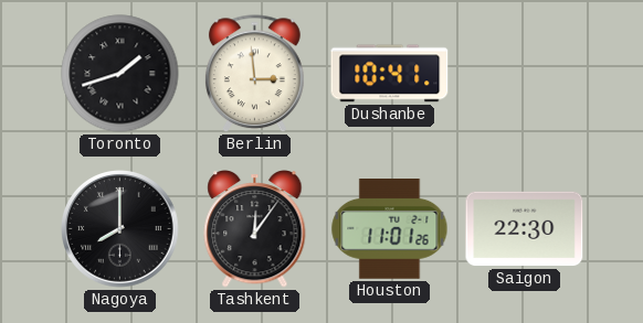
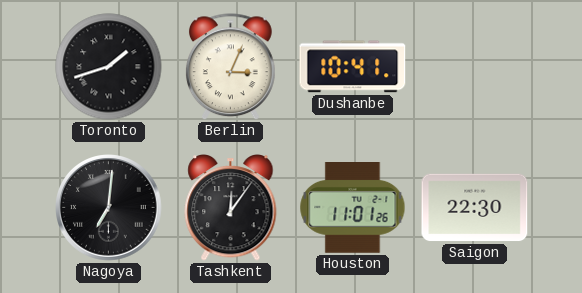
Berlin: 2:59 -> 3:04 (230, 67)
Nagoya: 8:00 -> 7:01 (109, 208)
